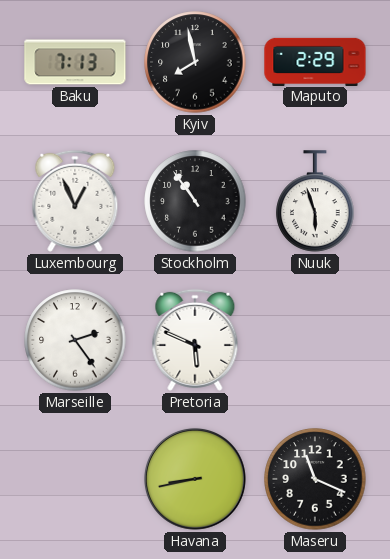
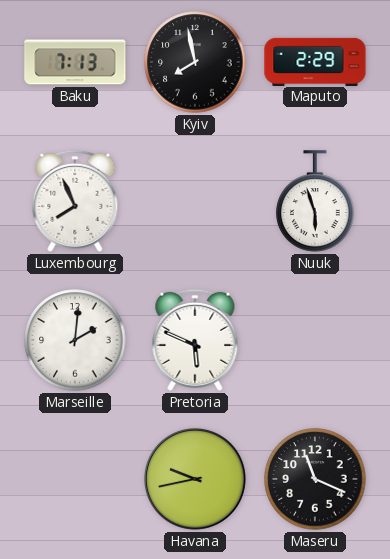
Luxembourg: 12:56 -> 7:56 (75, 201)
Stockholm: 10:54 -> none (195, 201)
Marseille: 2:24 -> 2:01 (75, 340)
Havana: 8:43 -> 9:43 (195, 479)
